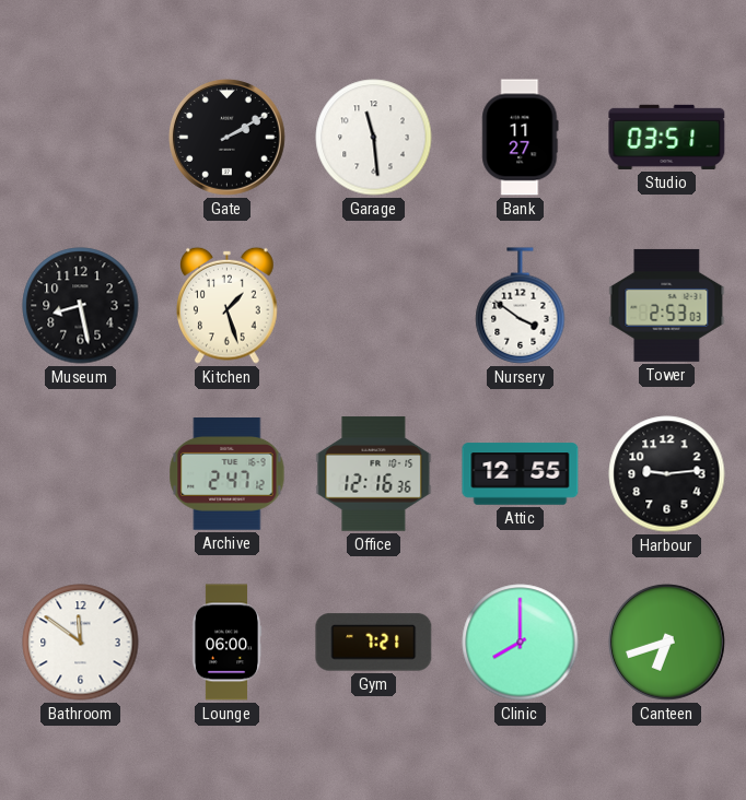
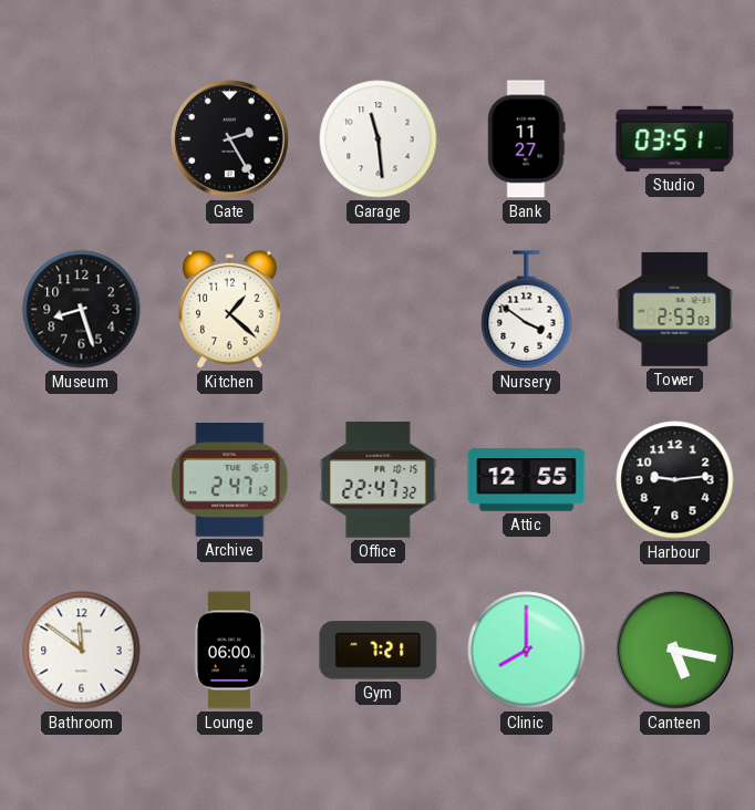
Gate: 2:10 -> 2:25 (229, 138)
Museum: 8:28 -> 8:27 (82, 310)
Kitchen: 1:27 -> 1:22 (230, 309)
Office: 12:16 -> 22:47 (379, 480)
Canteen: 6:42 -> 5:17 (674, 650)
